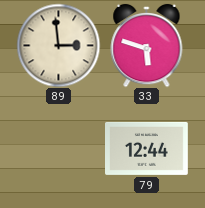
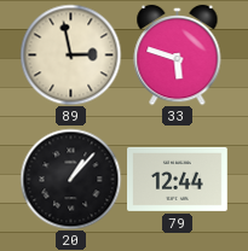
89: 2:59 -> 2:58 (70, 54)
20: none -> 1:07 (70, 179)
